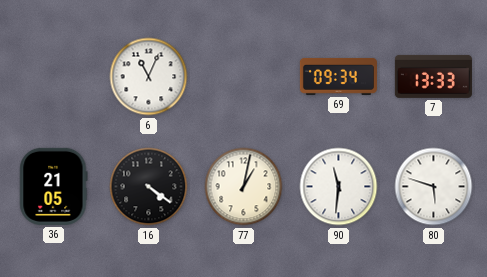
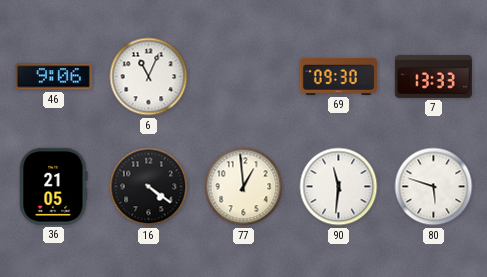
46: none -> 9:06 (53, 77)
69: 09:34 -> 09:30 (338, 76)
77: 1:02 -> 12:59 (244, 187)
